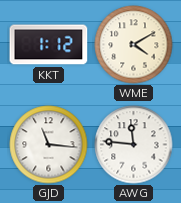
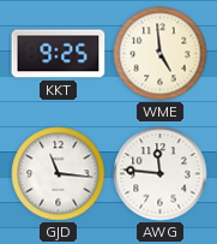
KKT: 1:12 -> 9:25 (59, 54)
WME: 4:10 -> 4:59 (161, 54)
